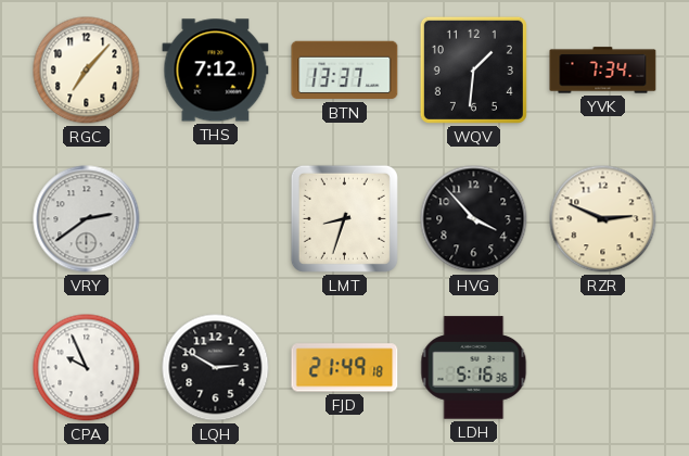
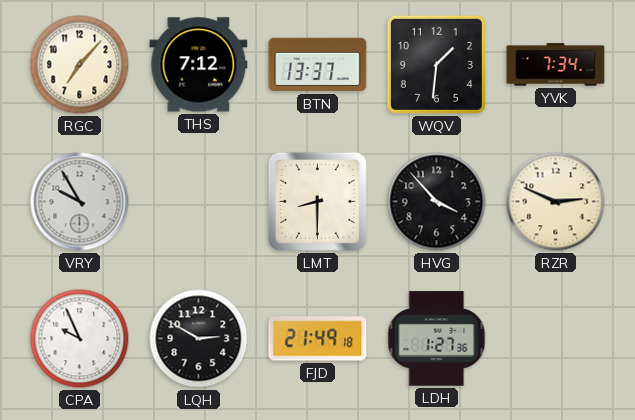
VRY: 2:39 -> 9:55 (80, 202)
LMT: 8:33 -> 8:30 (317, 201)
LDH: 5:16 -> 1:27 (437, 339)
